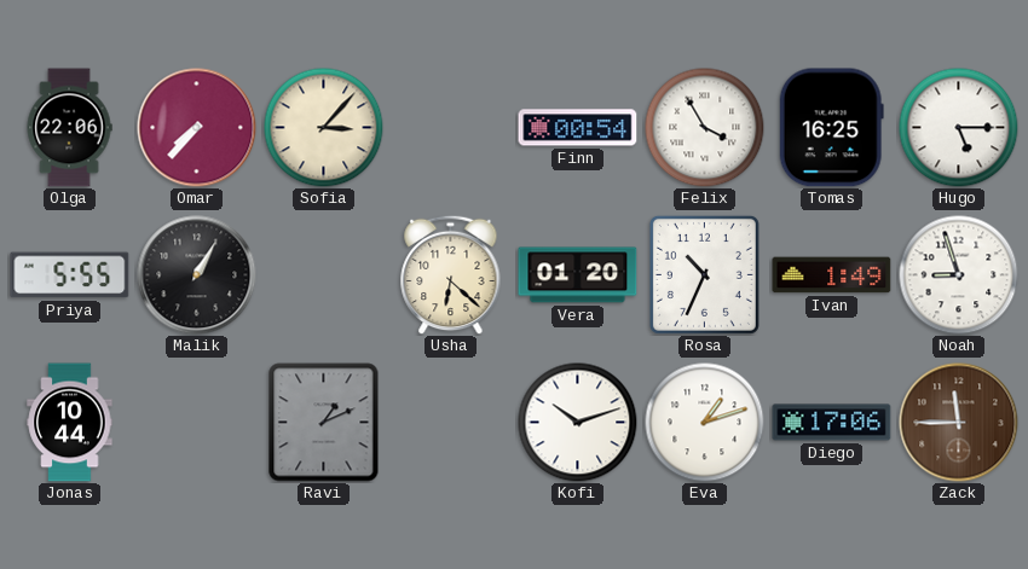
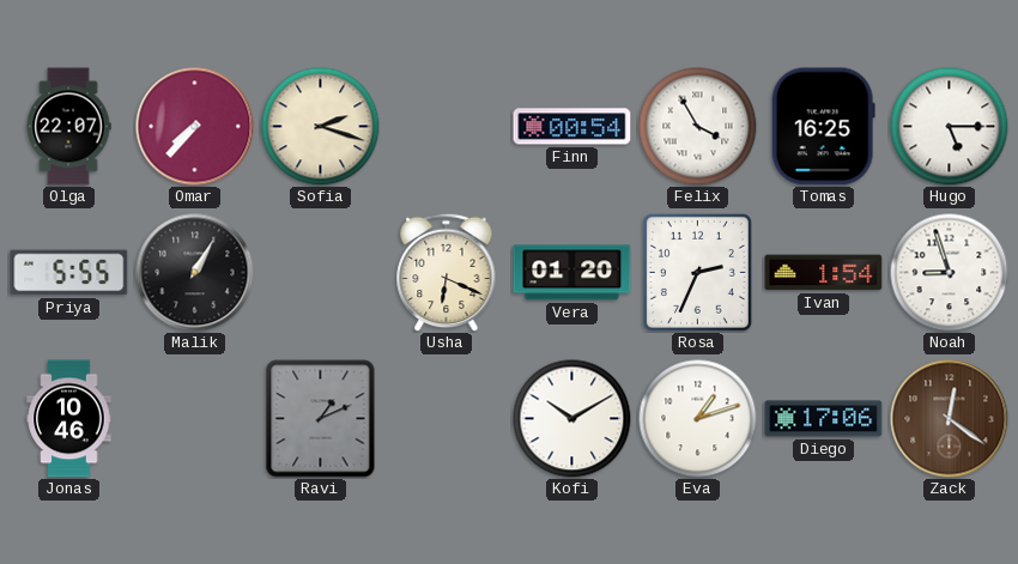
Olga: 22:06 -> 22:07 (68, 127)
Sofia: 3:07 -> 2:18 (321, 127)
Usha: 6:22 -> 6:19 (447, 272)
Rosa: 10:34 -> 2:34 (697, 272)
Ivan: 1:49 -> 1:54 (824, 273)
Jonas: 10:44 -> 10:46 (69, 419)
Kofi: 10:12 -> 10:10 (572, 419)
Zack: 11:45 -> 12:21 (950, 419)
